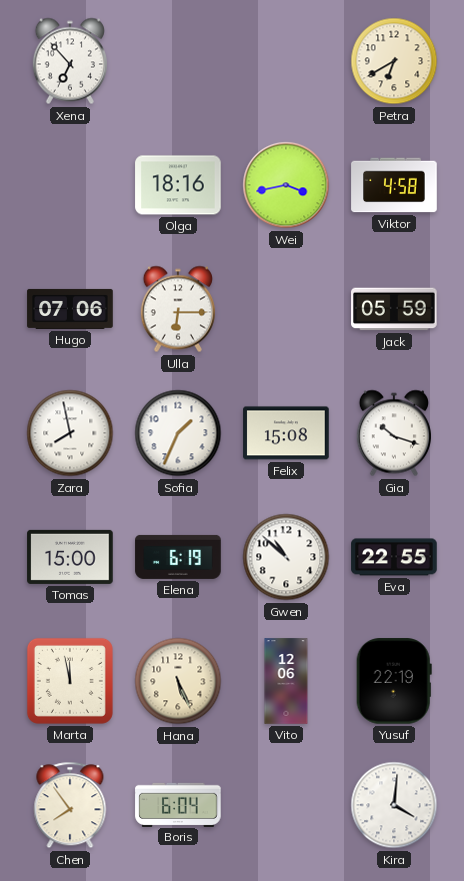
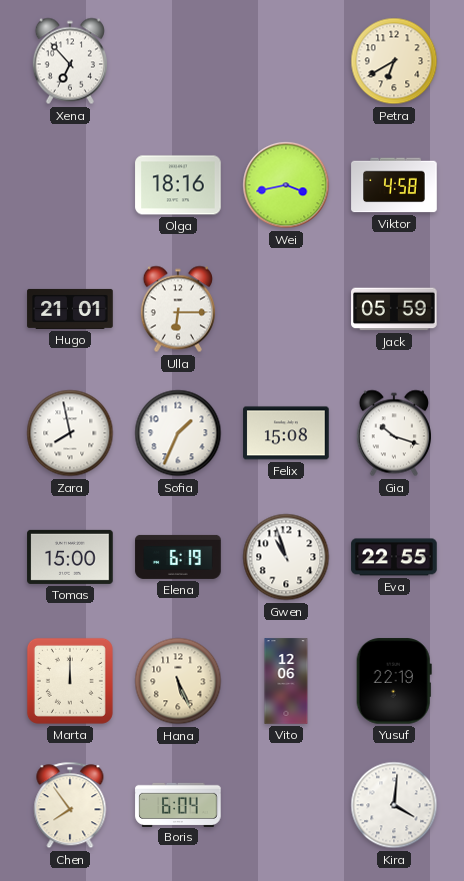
Hugo: 07:06 -> 21:01 (70, 309)
Gwen: 10:52 -> 10:57 (286, 557)
Marta: 11:58 -> 12:00 (70, 681)
